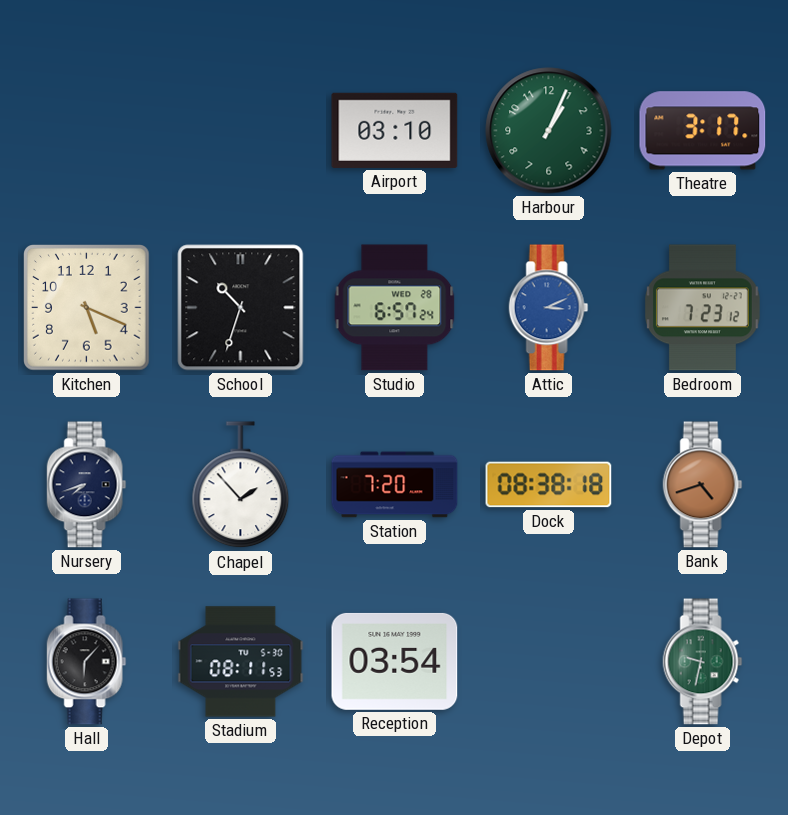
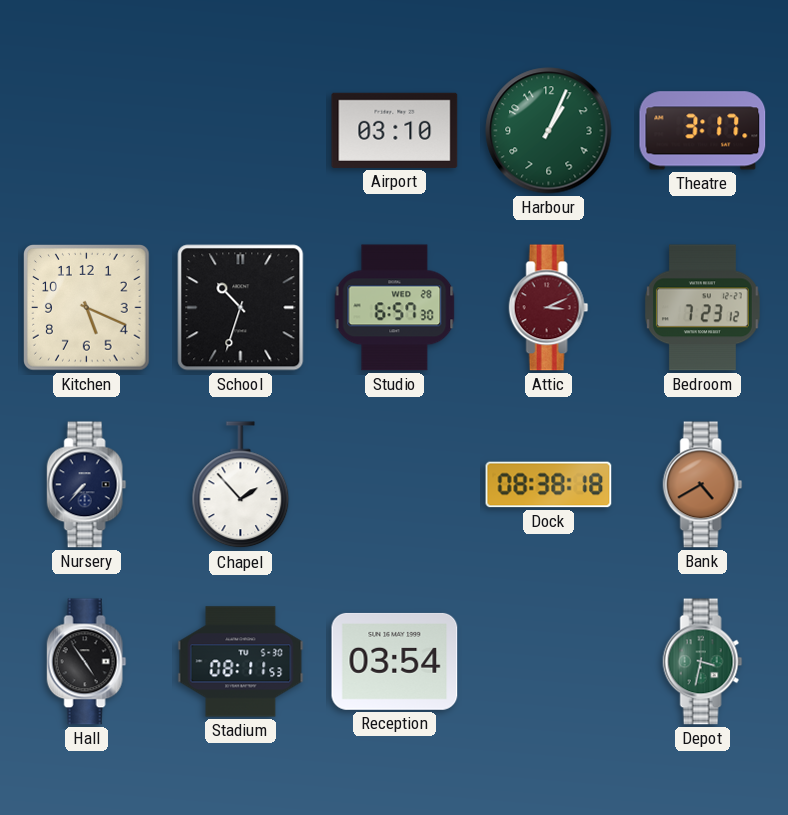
Studio: 6:57:24 -> 6:57:30 (395, 308)
Attic dial: blue -> burgundy (549, 308)
Nursery: 7:42 -> 7:37 (87, 485)
Station: 7:20 -> none (395, 485)
Bank: 4:42 -> 4:40 (703, 485)
Hall: 6:07 -> 4:54 (87, 662)
Depot: 9:32 -> 3:32 (703, 662)
